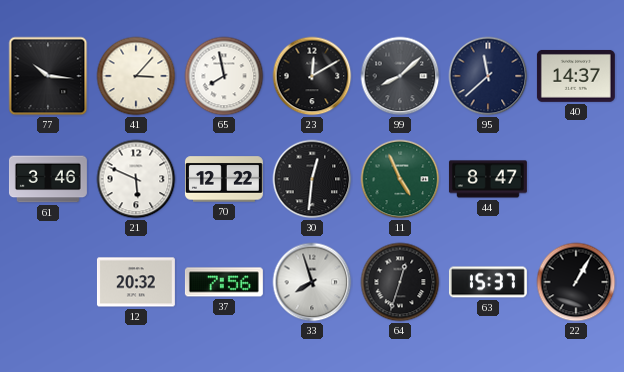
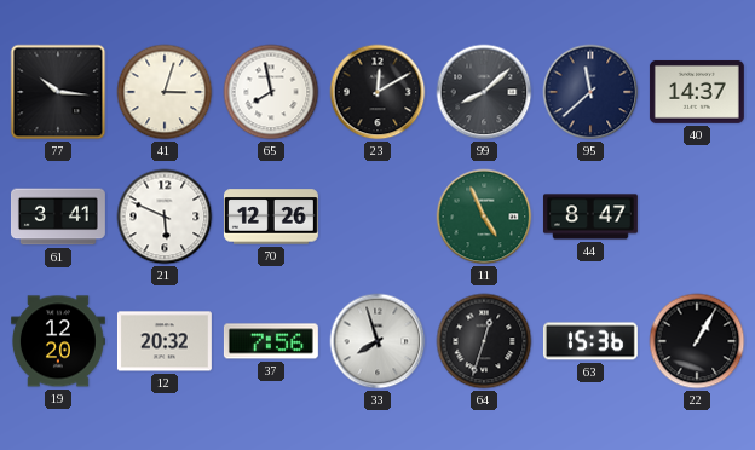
41: 3:07 -> 3:03 (165, 92)
61: 3:46 -> 3:41 (58, 217)
70: 12:22 -> 12:26 (271, 217)
30: 12:31 -> none (312, 179)
19: none -> 12:20 (58, 341)
63: 15:37 -> 15:36 (590, 341)
